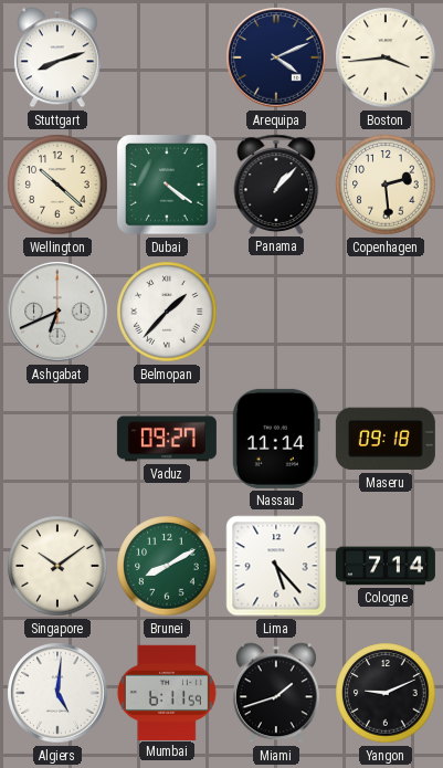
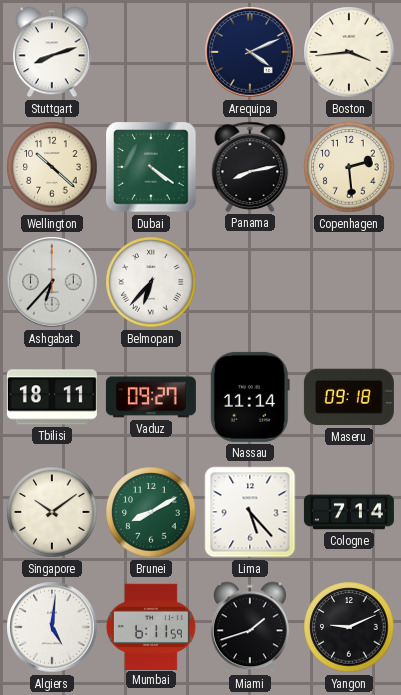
Panama: 1:07 -> 8:13 (250, 167)
Ashgabat: 6:41 -> 6:37 (52, 282)
Belmopan: 1:37 -> 6:37 (151, 282)
Tbilisi: none -> 18:11 (52, 397)
